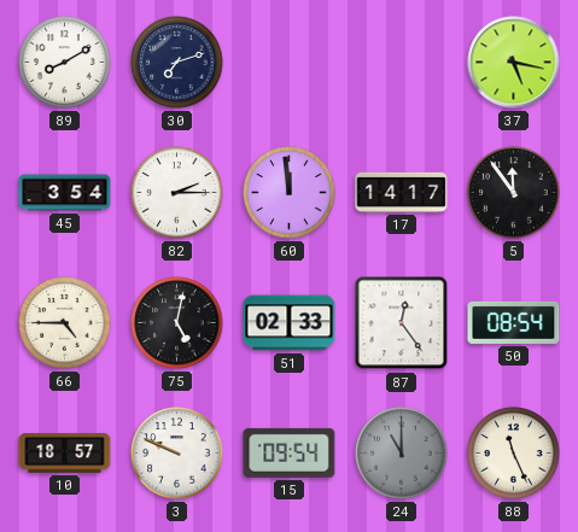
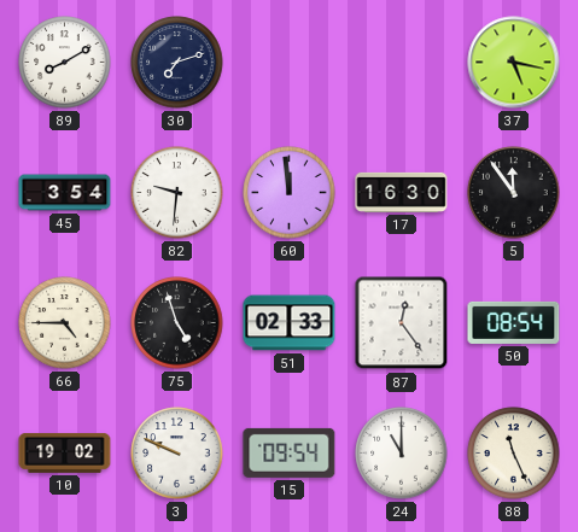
82: 2:15 -> 9:31 (177, 193)
17: 14:17 -> 16:30 (402, 192)
75: 5:02 -> 4:57 (177, 323)
10: 18:57 -> 19:02 (65, 452)
24 dial: grey -> white (402, 454)
